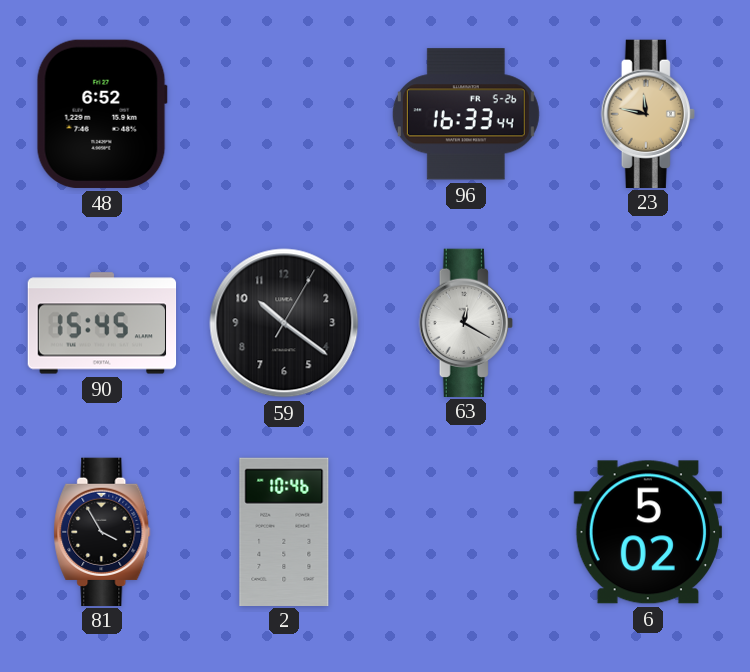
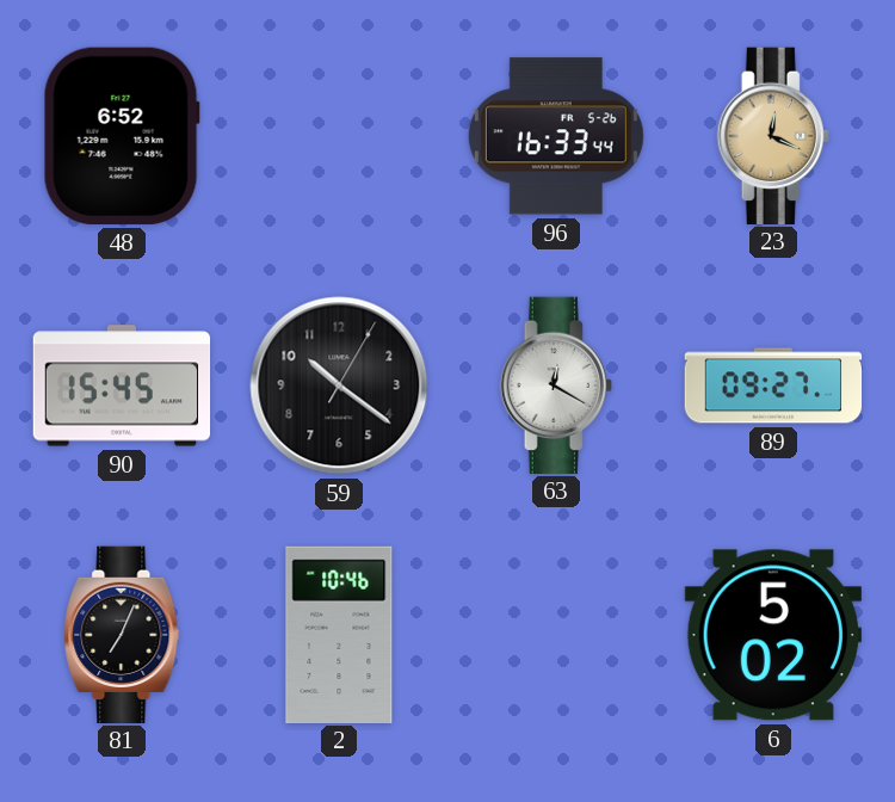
23: 11:47 -> 12:19 (773, 135)
89: none -> 09:27 (773, 385)
81: 3:55 -> 7:04 (122, 634)
